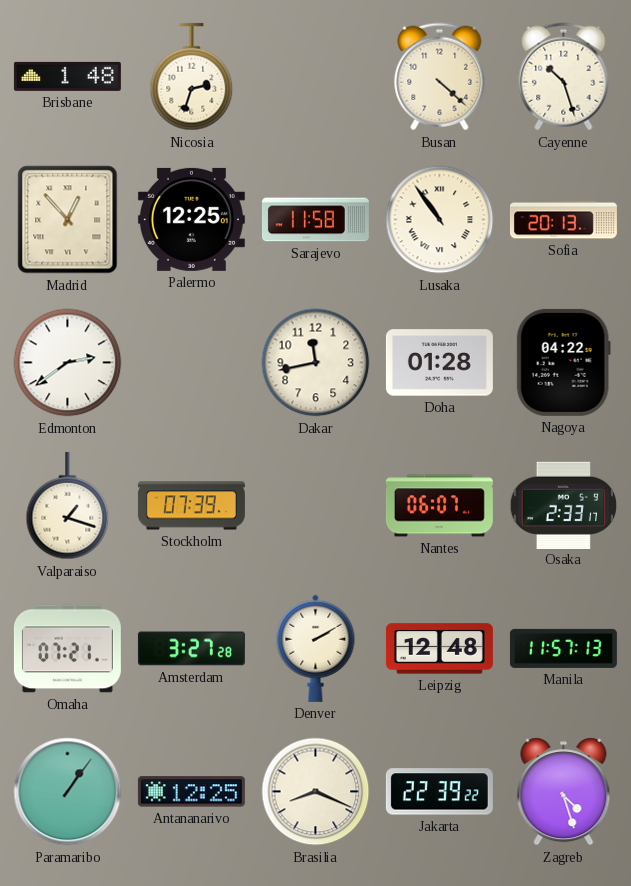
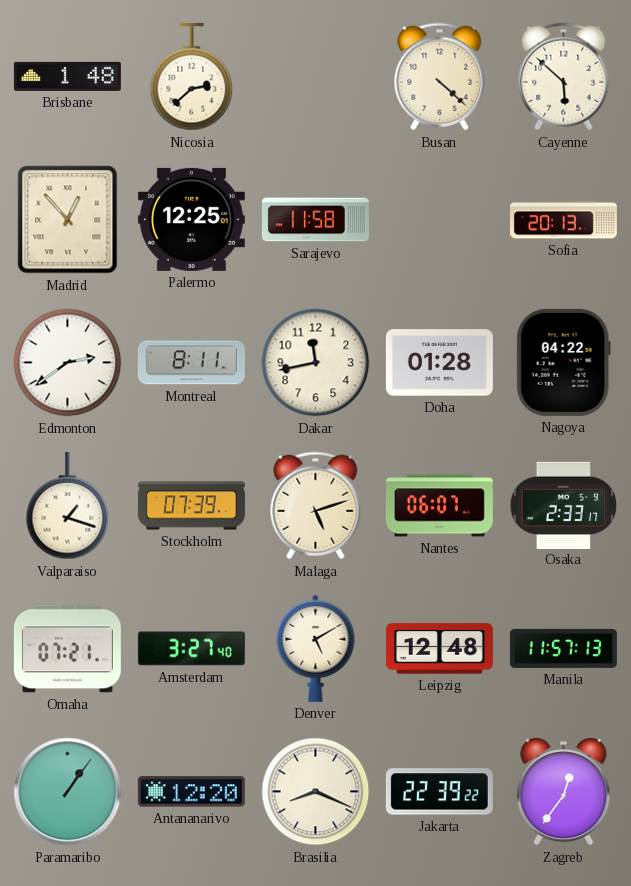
Nicosia: 2:33 -> 2:38 (192, 77)
Cayenne: 10:27 -> 5:52 (564, 77)
Lusaka: 10:54 -> none (440, 220)
Montreal: none -> 8:11 (191, 363)
Malaga: none -> 5:12 (316, 506)
Amsterdam: 3:27:28 -> 3:27:40 (191, 649)
Denver: 2:10 -> 5:10 (316, 648)
Antananarivo: 12:25 -> 12:20 (191, 792)
Zagreb: 4:27 -> 12:36 (564, 792)
